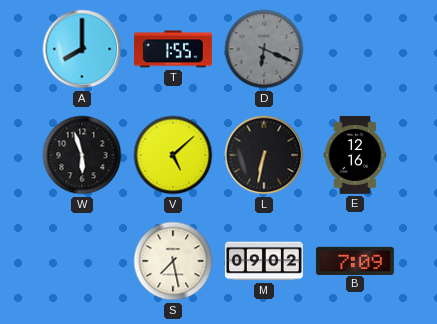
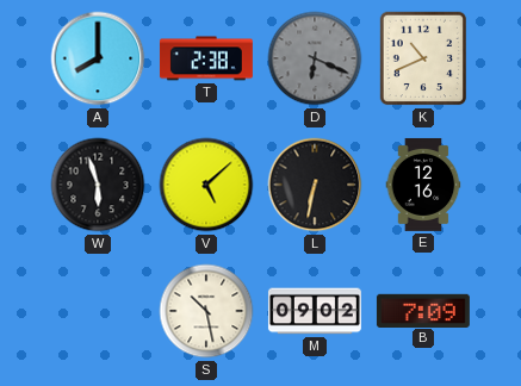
T: 1:55 -> 2:38 (206, 58)
K: none -> 10:41 (423, 58)
S: 7:28 -> 10:28 (206, 311)
